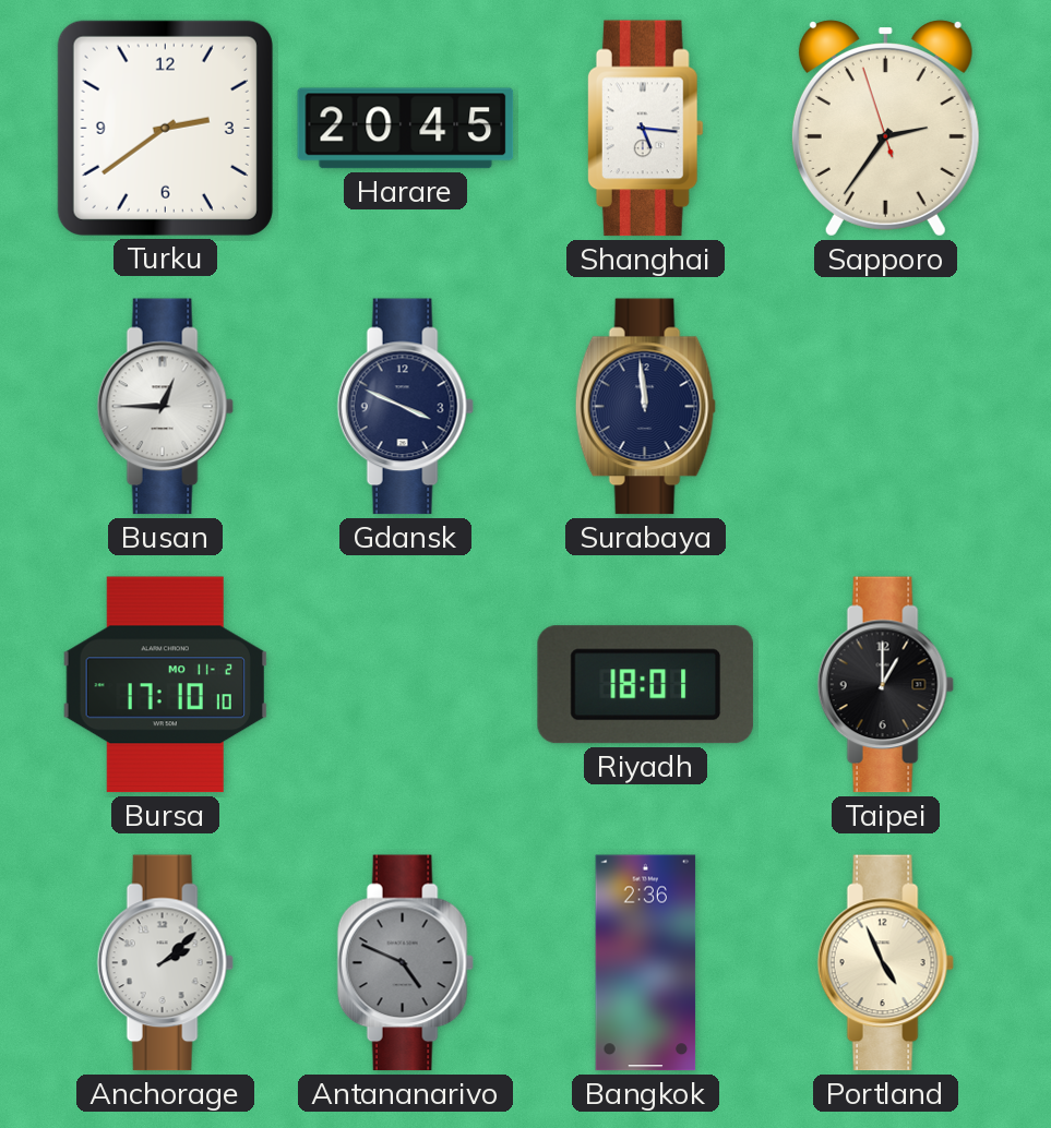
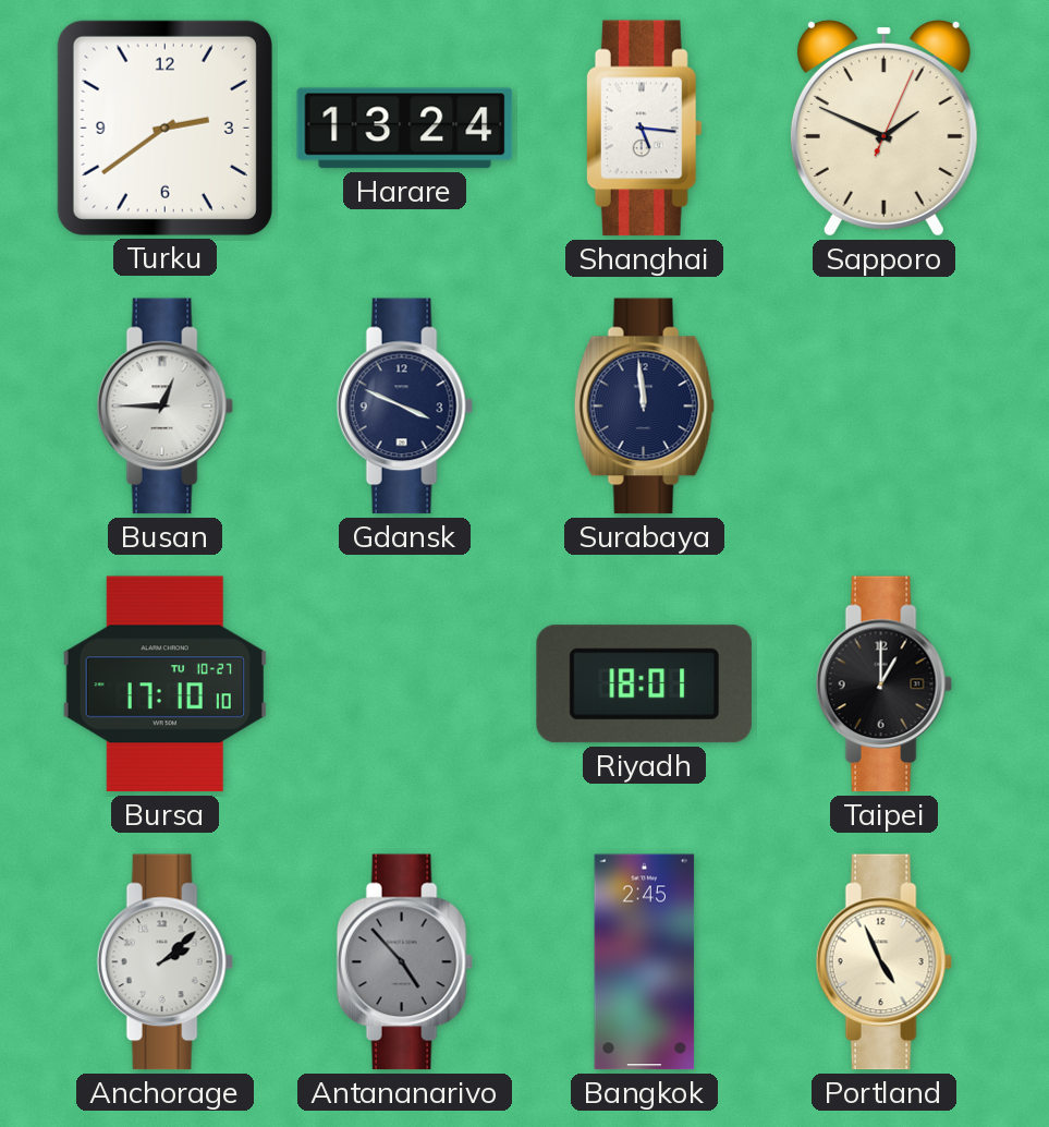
Harare: 20:45 -> 13:24 (405, 129)
Sapporo: 2:35 -> 1:49 (883, 129)
Bursa date: MO 11-2 -> TU 10-27 (164, 684)
Antananarivo: 4:49 -> 4:53 (404, 962)
Bangkok: 2:36 -> 2:45 (645, 962)
